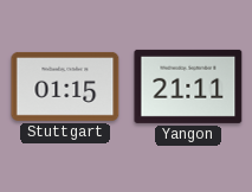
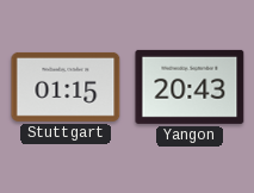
Yangon: 21:11 -> 20:43 (190, 87)
